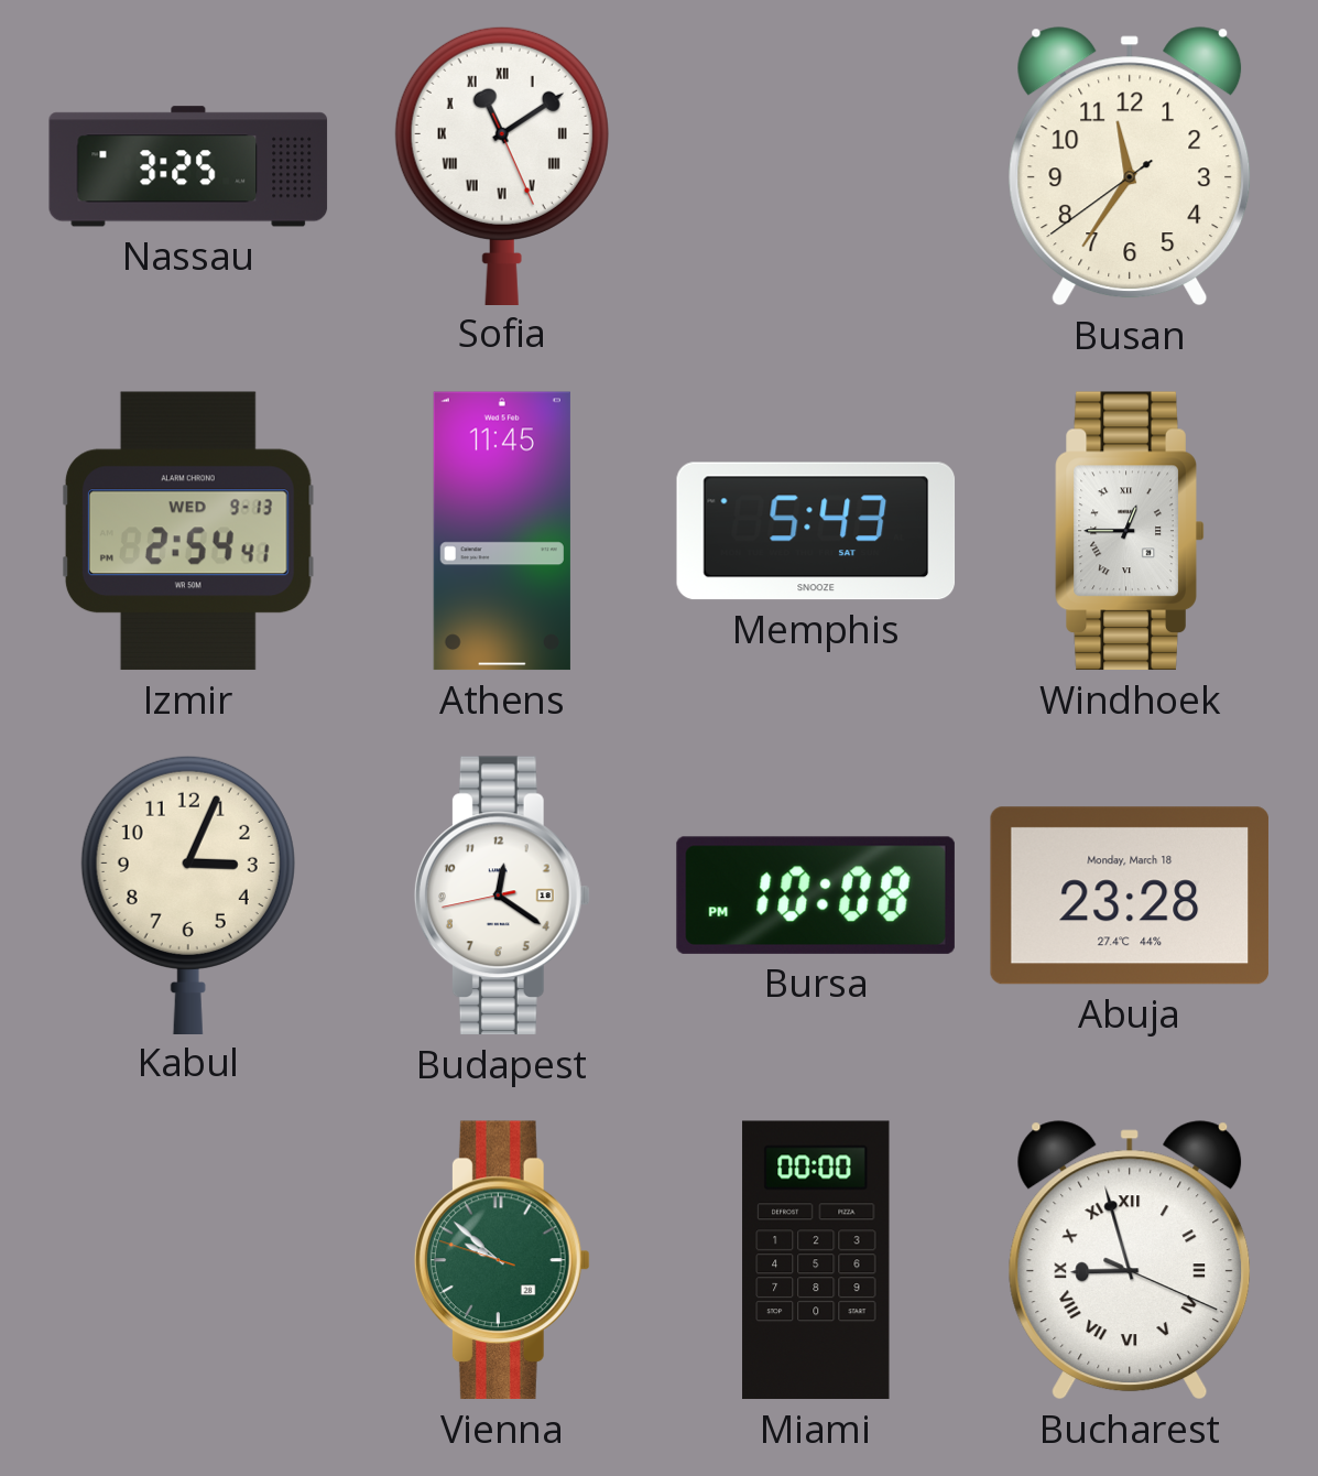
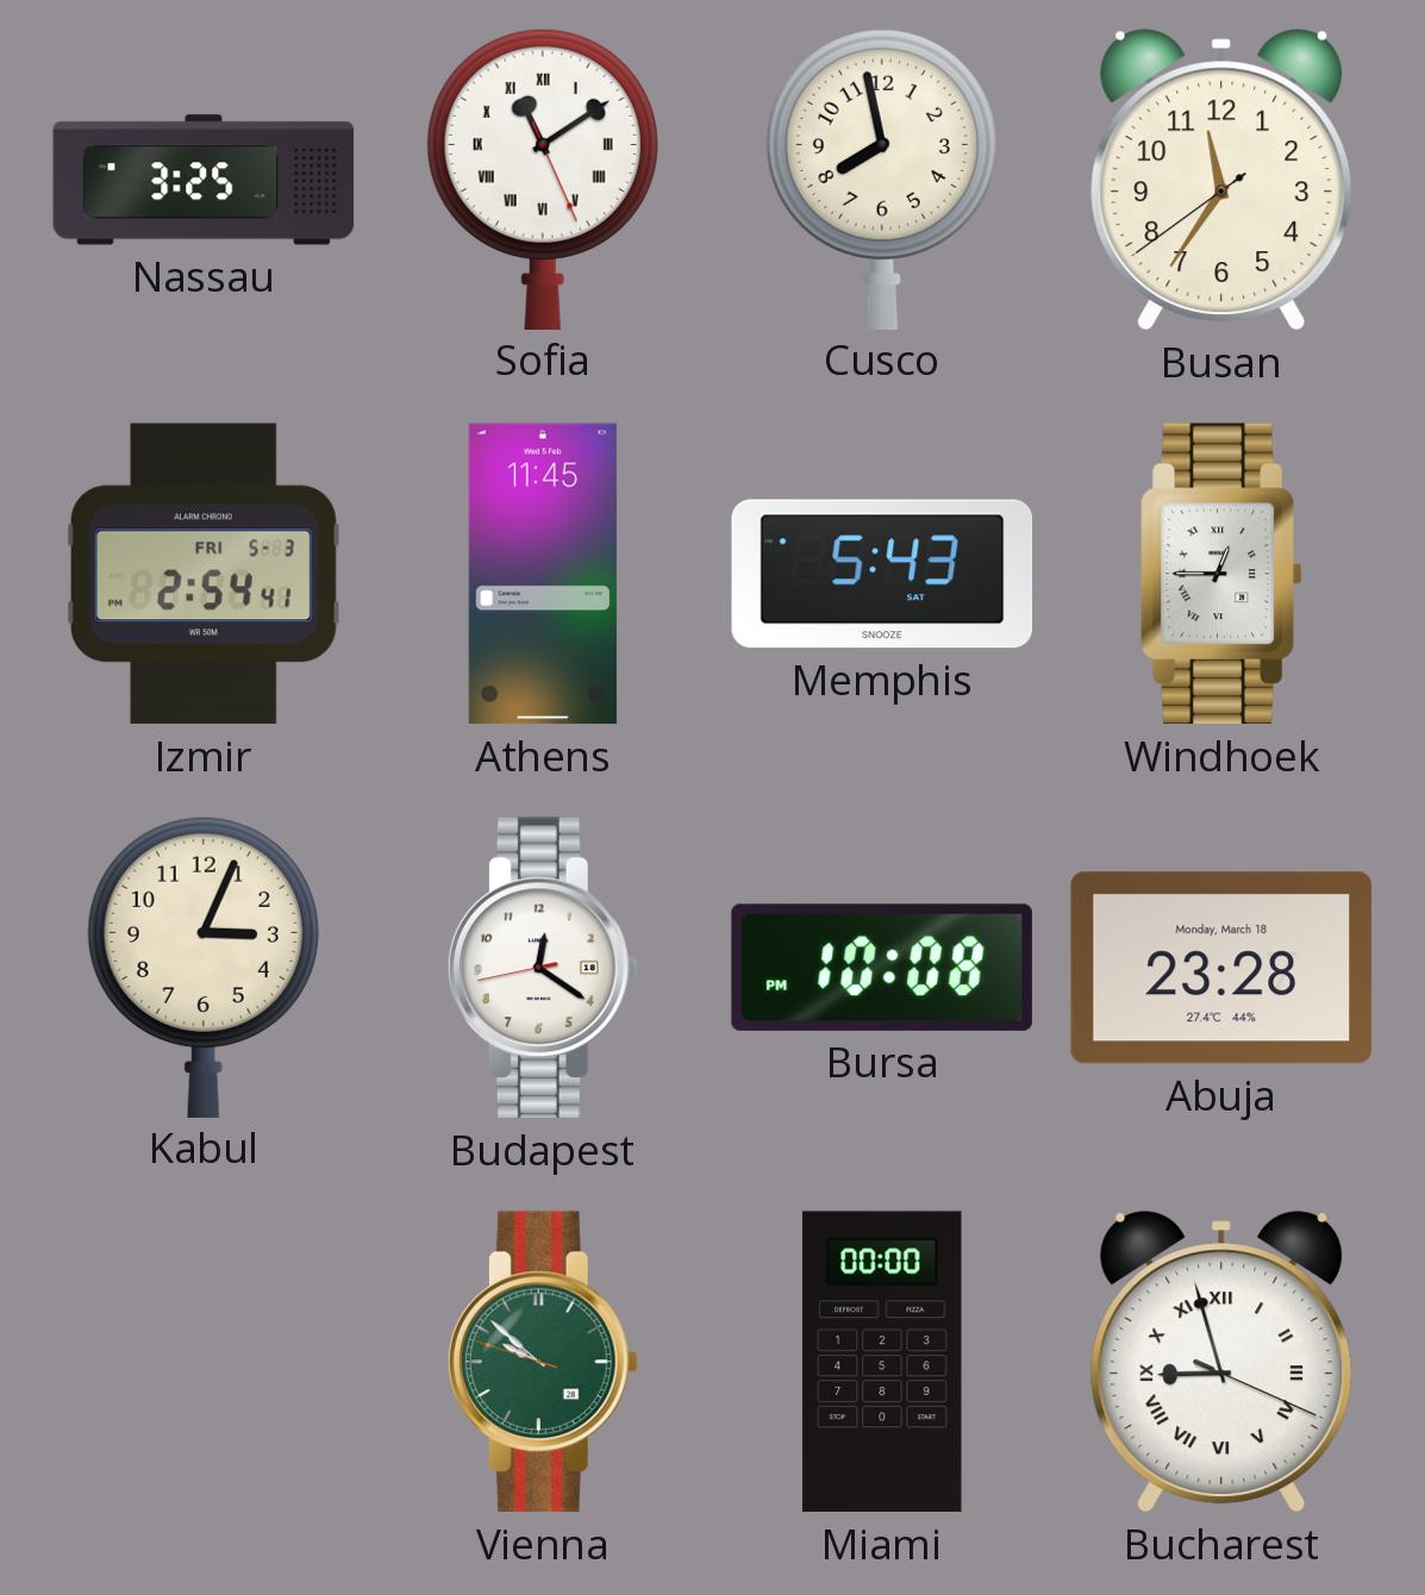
Cusco: none -> 7:58 (882, 179)
Izmir date: WED 9-13 -> FRI 5-3 (204, 574)
